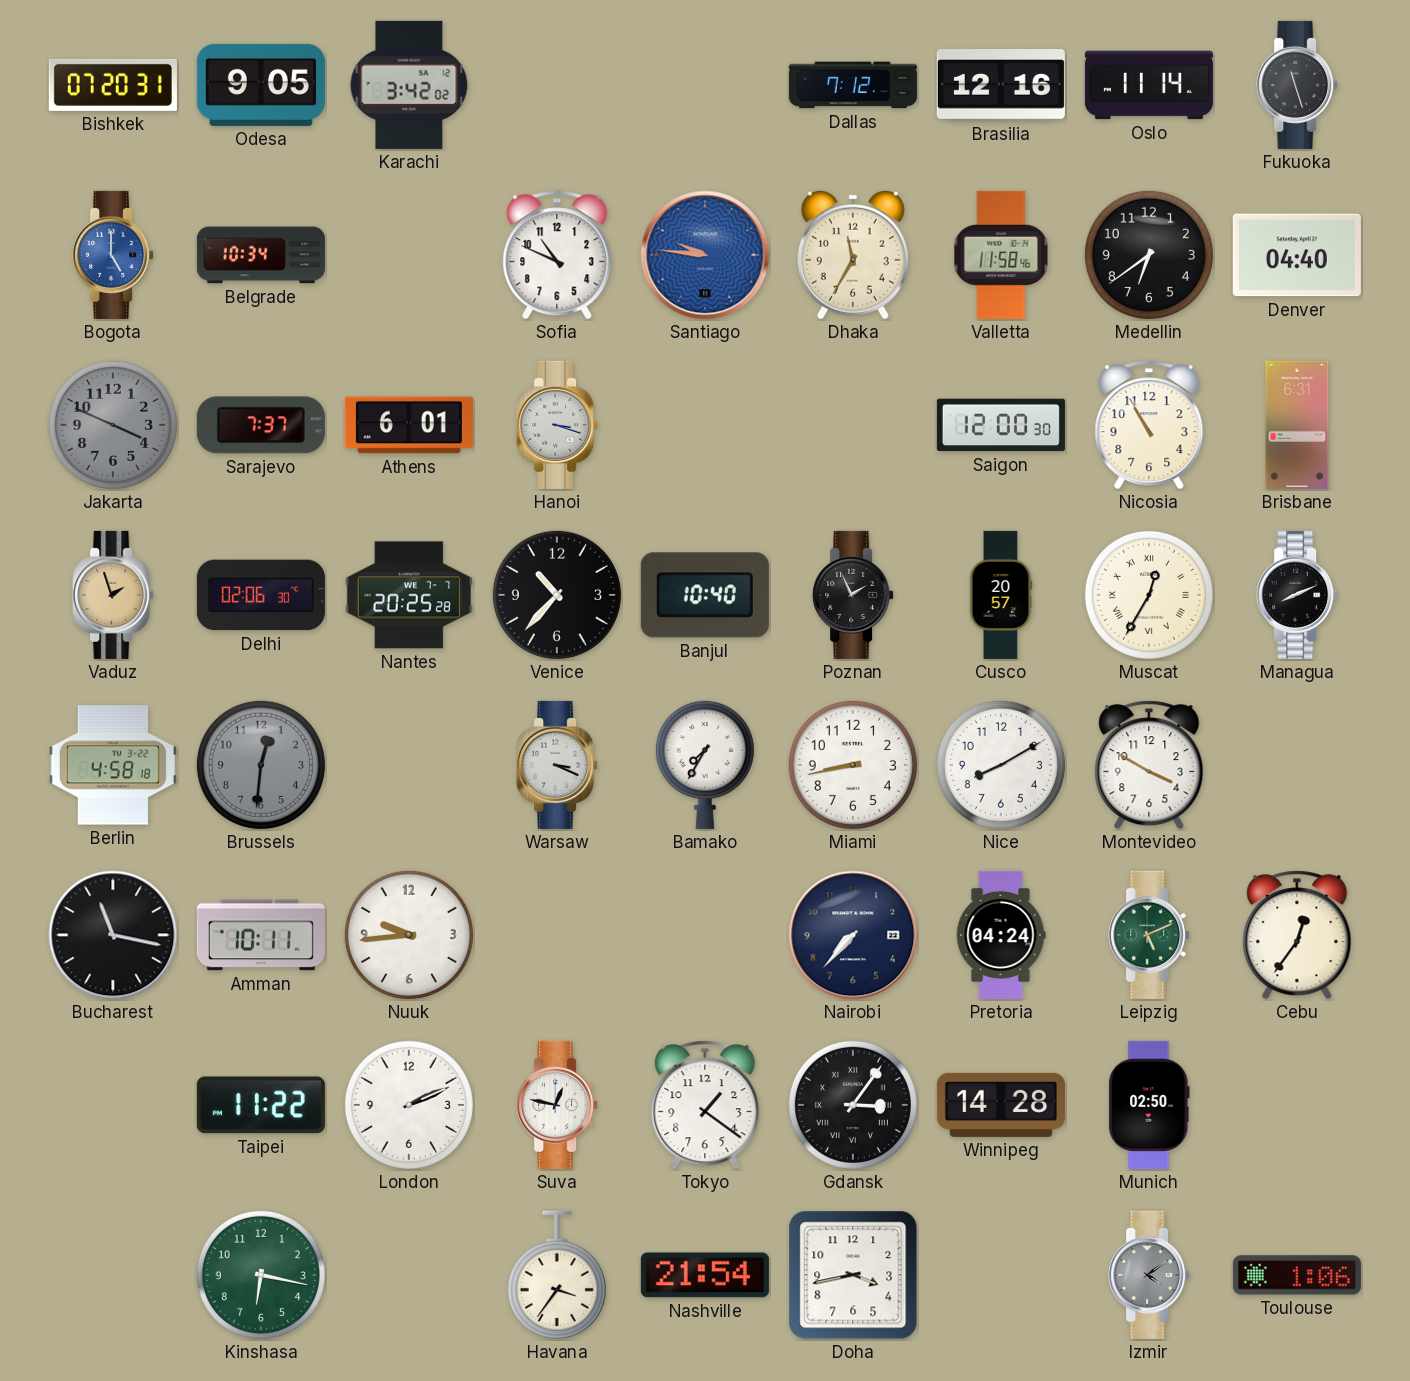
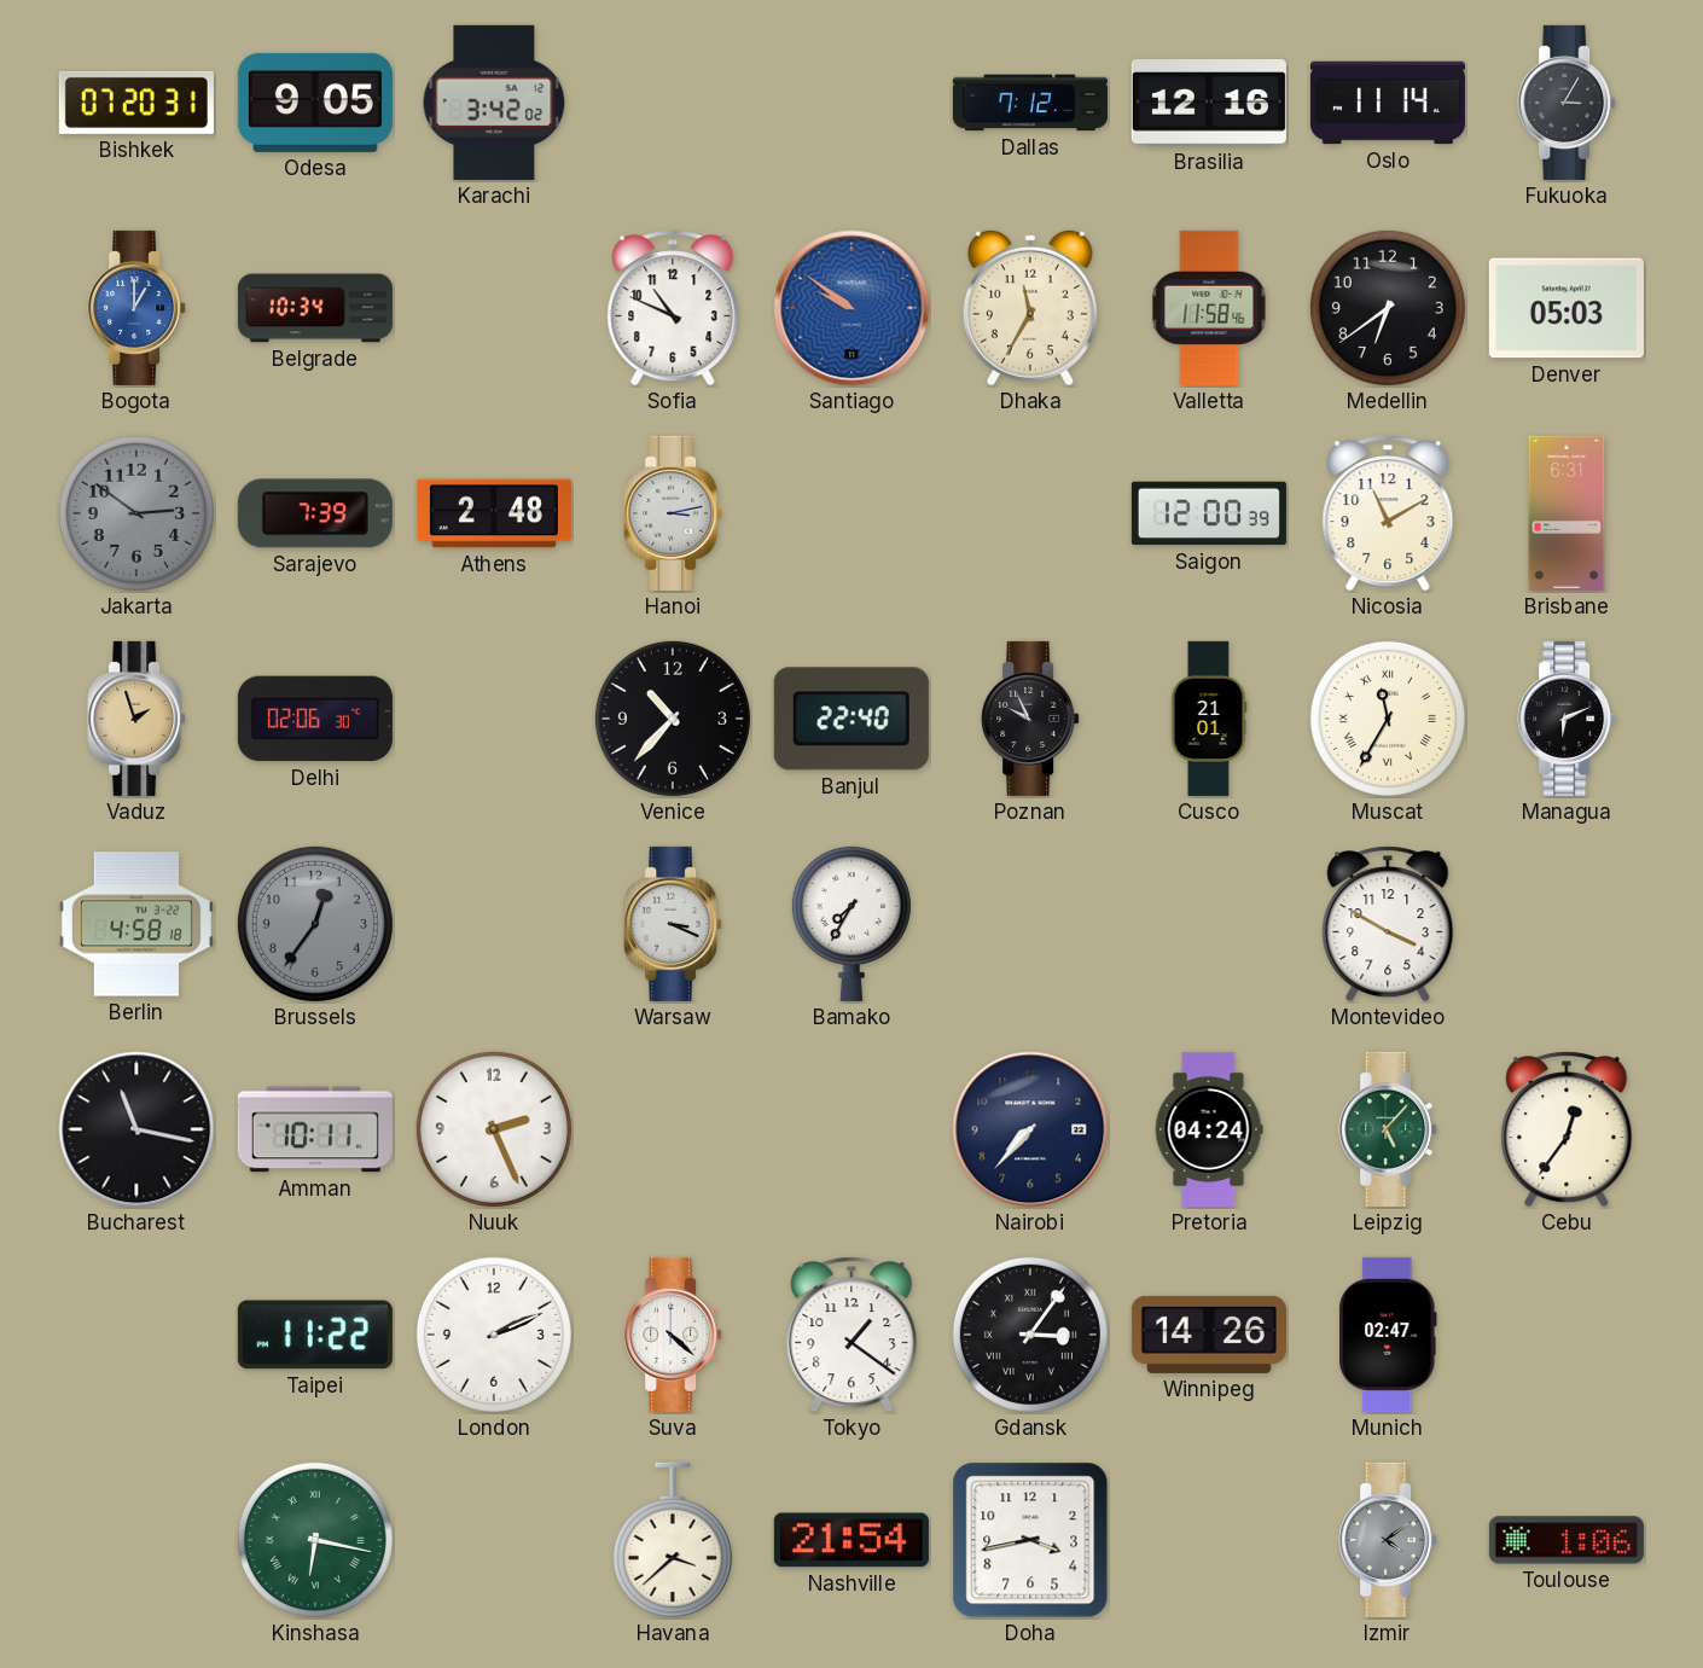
Fukuoka: 11:27 -> 3:05 (1567, 103)
Bogota: 5:00 -> 1:00 (136, 308)
Santiago: 9:46 -> 9:51 (851, 308)
Denver: 04:40 -> 05:03 (1567, 308)
Jakarta: 3:49 -> 2:51 (136, 513)
Sarajevo: 7:37 -> 7:39 (315, 513)
Athens: 6:01 -> 2:48 (494, 513)
Hanoi: 3:18 -> 3:13 (673, 513)
Saigon: 12:00:30 -> 12:00:39 (1209, 513)
Nicosia: 10:55 -> 11:10 (1388, 513)
Nantes: 20:25 -> none (409, 595)
Banjul: 10:40 -> 22:40 (851, 719)
Poznan: 1:56 -> 9:56 (1030, 719)
Cusco: 20:57 -> 21:01 (1209, 719)
Muscat: 12:35 -> 11:35 (1388, 719)
Managua: 8:11 -> 6:11 (1567, 719)
Brussels: 12:31 -> 12:36 (315, 924)
Miami: 8:43 -> none (853, 765)
Nice: 8:10 -> none (1001, 765)
Nuuk: 9:44 -> 2:26 (494, 1129)
Leipzig: 5:11 -> 5:07 (1388, 1129)
Suva: 12:47 -> 4:22 (673, 1335)
Winnipeg: 14:28 -> 14:26 (1209, 1335)
Munich: 02:50 -> 02:47 (1388, 1335)
Kinshasa numerals: Arabic -> Roman (315, 1540)
Havana: 3:36 -> 3:38 (673, 1540)
